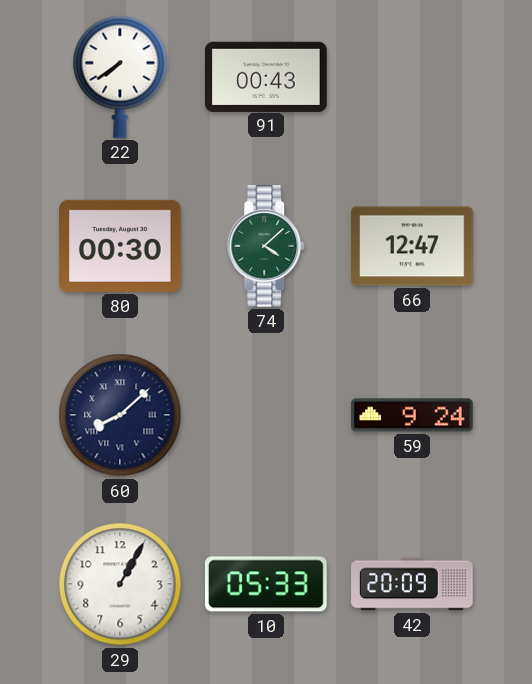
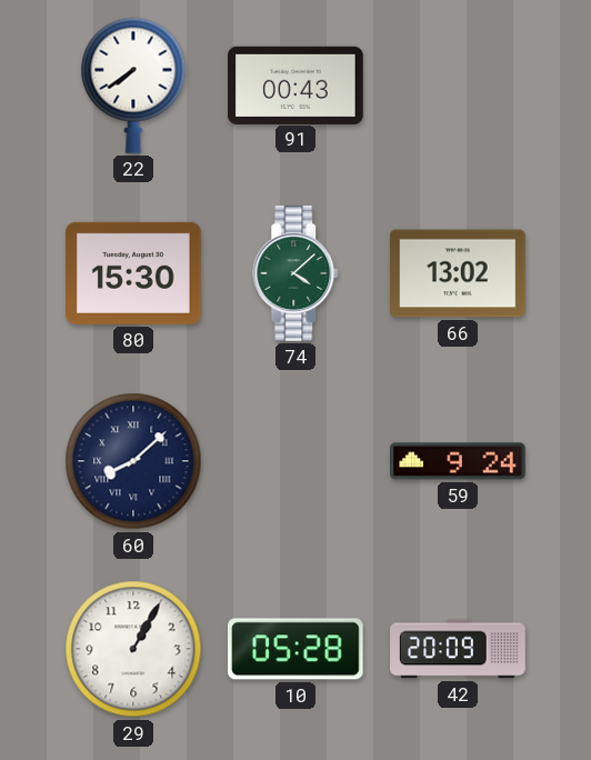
80: 00:30 -> 15:30 (134, 273)
66: 12:47 -> 13:02 (458, 273)
10: 05:33 -> 05:28 (297, 649)
